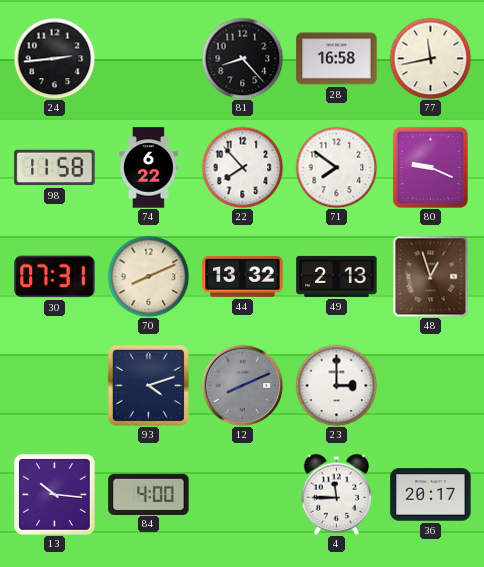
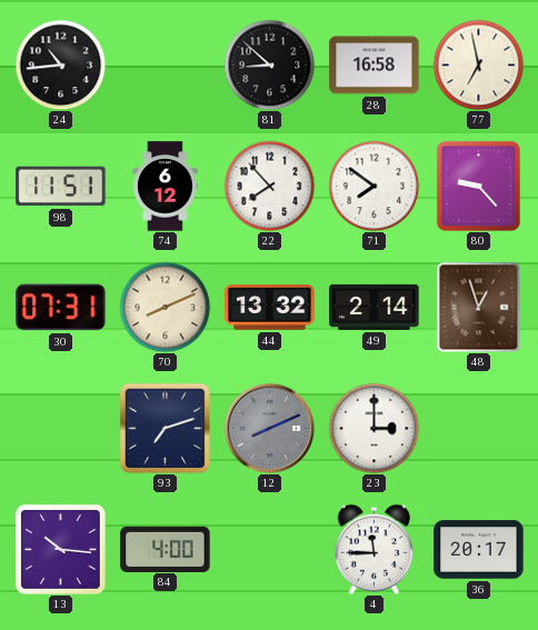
24: 2:44 -> 10:44 (60, 64)
81: 8:23 -> 8:52 (269, 64)
77: 11:43 -> 6:58 (478, 64)
98: 11:58 -> 11:51 (61, 187)
74: 6:22 -> 6:12 (166, 187)
80: 9:19 -> 9:23 (478, 186)
49: 2:13 -> 2:14 (375, 307)
93: 4:12 -> 7:12 (165, 428)
